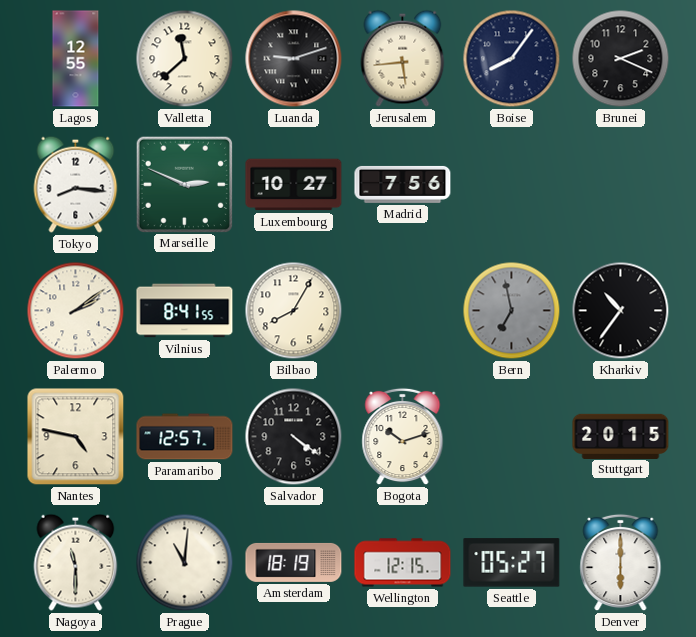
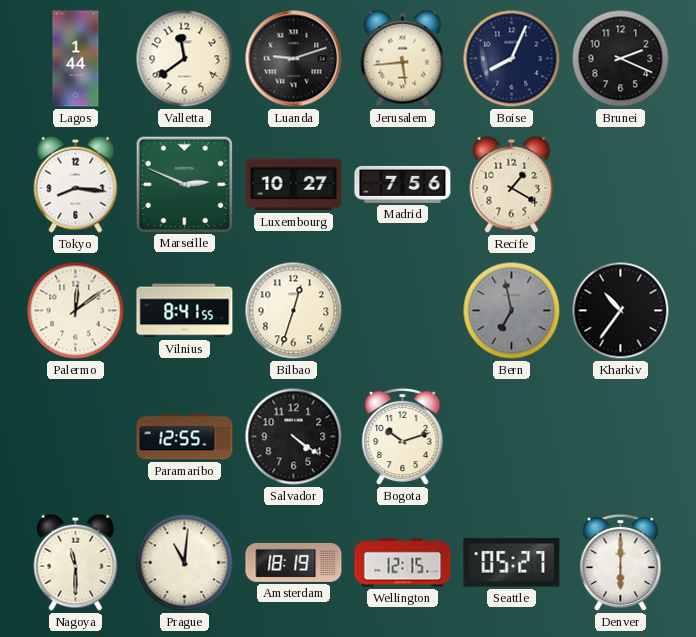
Lagos: 12:55 -> 1:44 (76, 59)
Valletta: 11:38 -> 11:39 (185, 59)
Boise: 8:06 -> 8:04 (512, 59)
Recife: none -> 1:20 (512, 184)
Palermo: 2:09 -> 12:09 (76, 311)
Bilbao: 8:05 -> 12:33 (294, 311)
Nantes: 4:47 -> none (76, 437)
Paramaribo: 12:57 -> 12:55 (185, 437)
Stuttgart: 20:15 -> none (621, 436)
